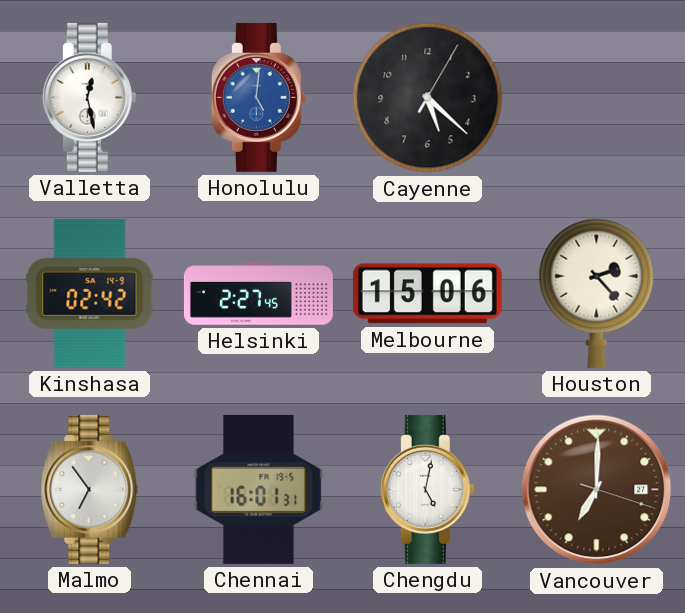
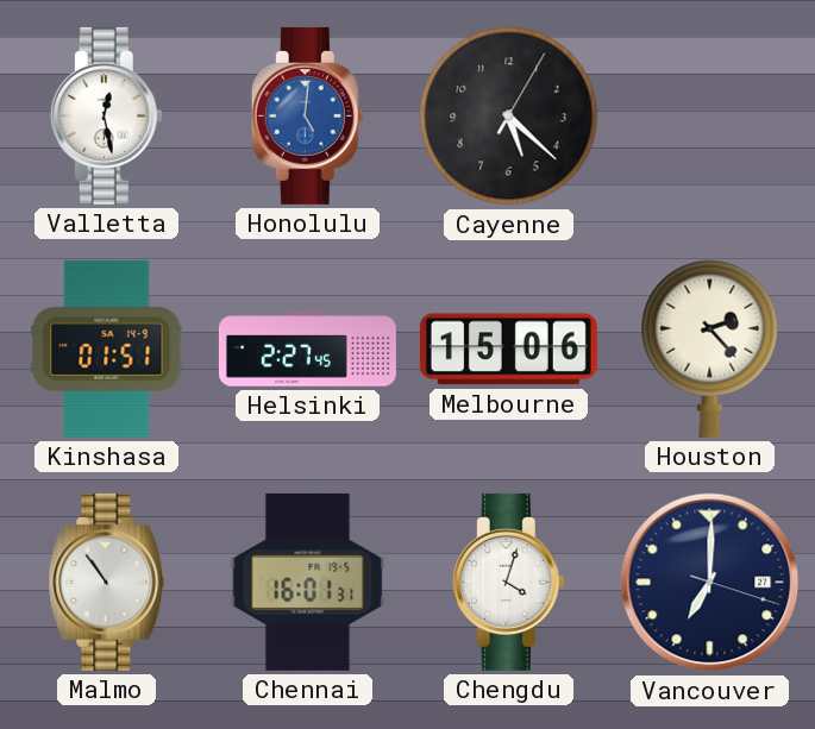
Kinshasa: 02:42 -> 01:51 (107, 348)
Malmo: 6:54 -> 10:54 (107, 582)
Chengdu: 5:02 -> 4:03 (508, 582)
Vancouver dial: brown -> navy (710, 583)
